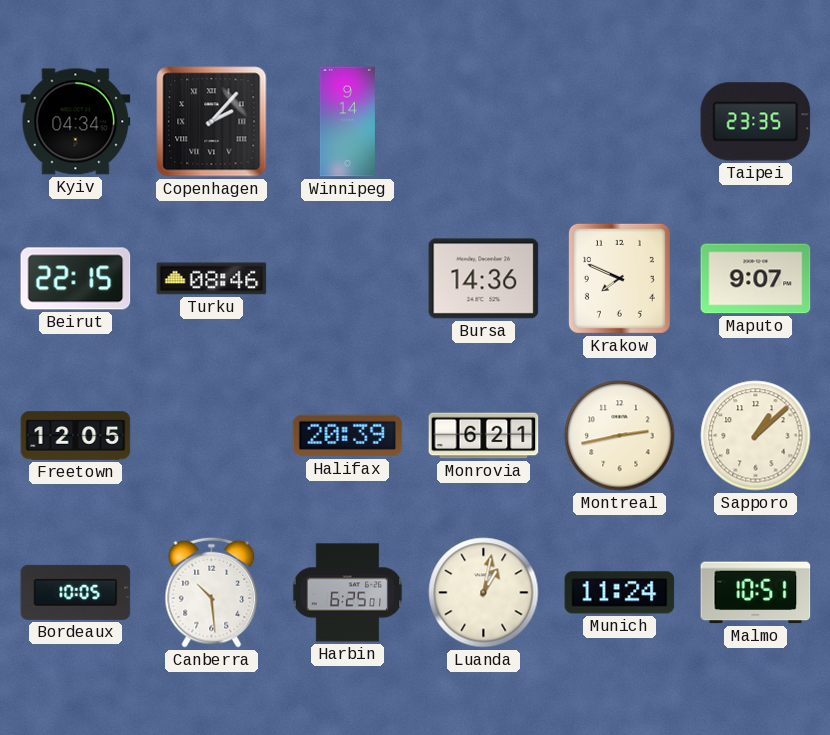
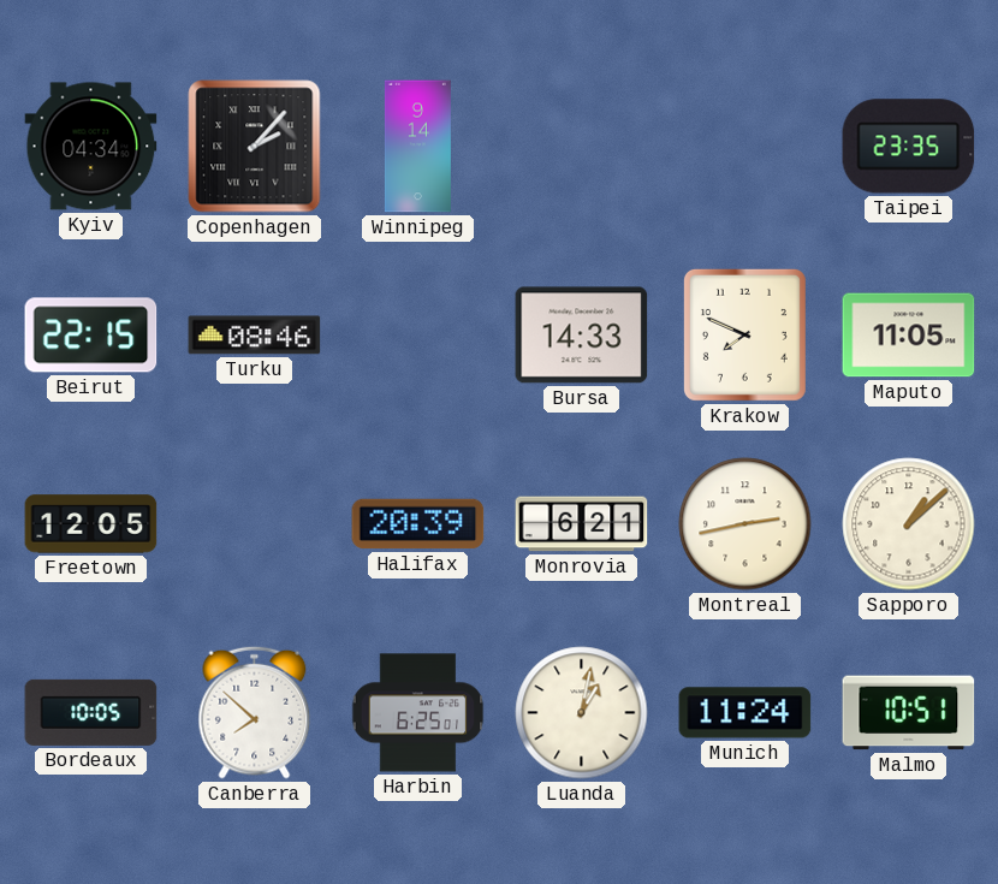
Bursa: 14:36 -> 14:33 (582, 336)
Maputo: 9:07 -> 11:05 (909, 336)
Canberra: 10:29 -> 7:52 (255, 712)
